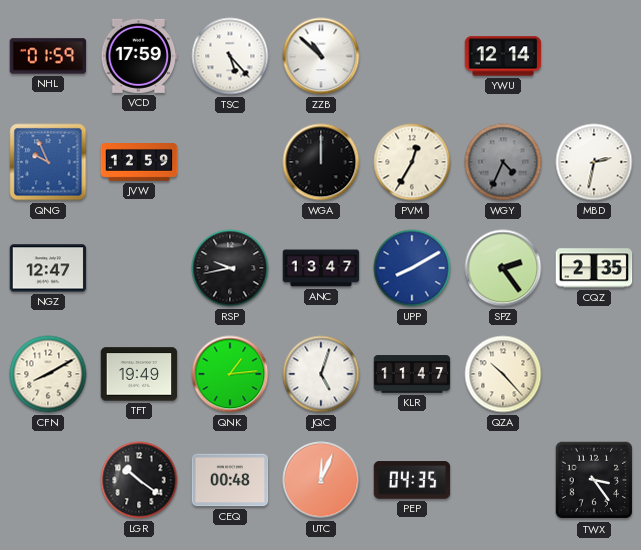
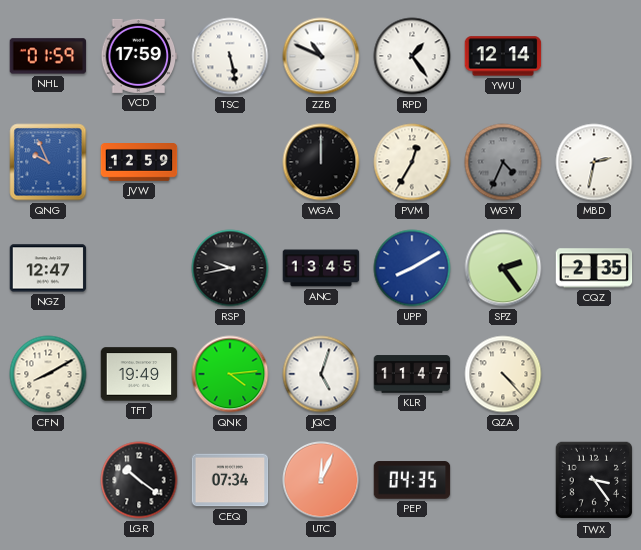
TSC: 5:23 -> 5:28 (230, 56)
ZZB: 10:52 -> 10:49 (321, 56)
RPD: none -> 1:24 (412, 56)
ANC: 13:47 -> 13:45 (321, 268)
QNK: 1:14 -> 4:14 (230, 374)
QZA: 10:23 -> 4:23 (503, 374)
CEQ: 00:48 -> 07:34 (230, 480)
